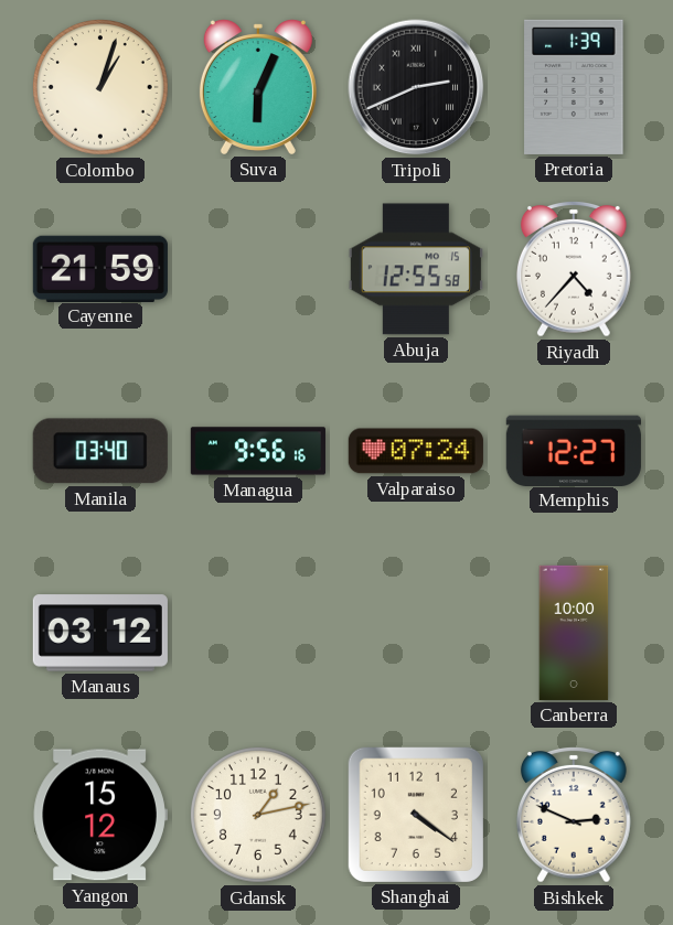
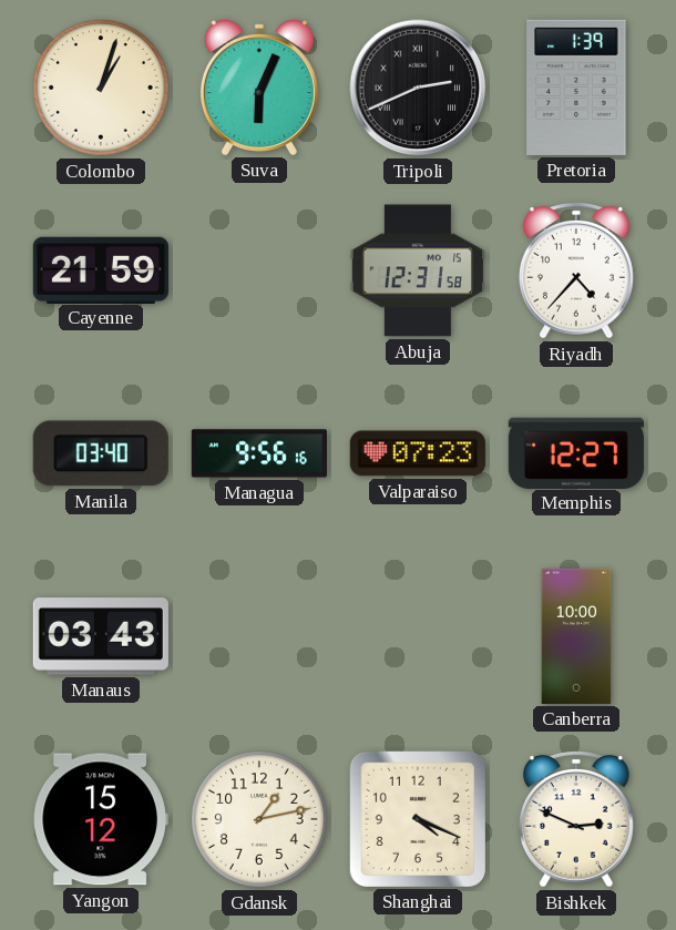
Abuja: 12:55 -> 12:31 (418, 270)
Valparaiso: 07:24 -> 07:23 (418, 453)
Manaus: 03:12 -> 03:43 (101, 636)
Shanghai: 4:21 -> 4:19 (418, 819)
